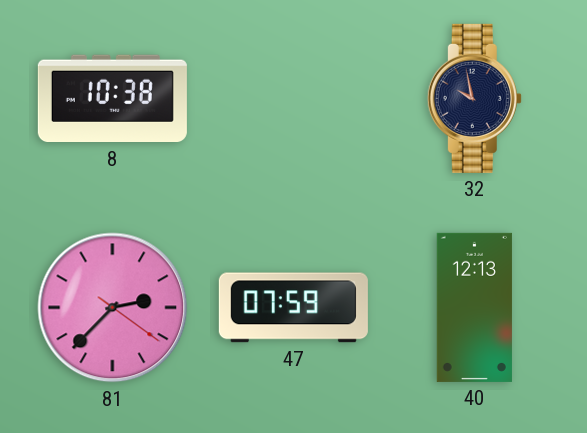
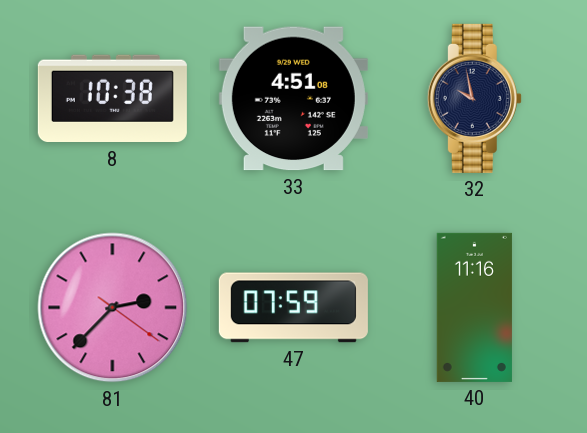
33: none -> 4:51 (293, 99)
40: 12:13 -> 11:16 (474, 307)
